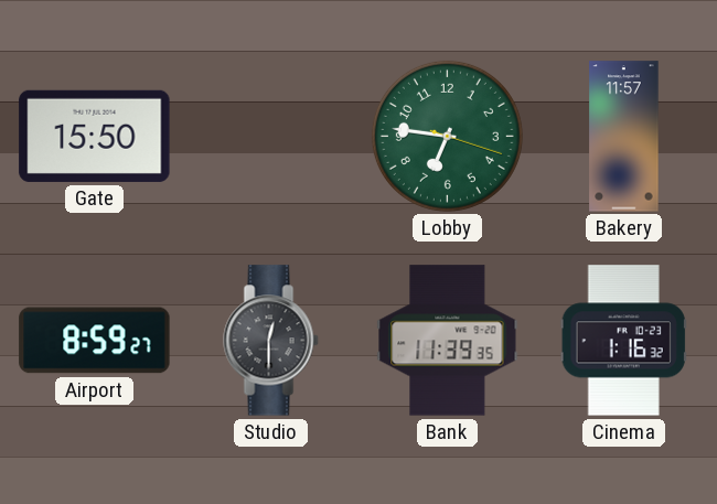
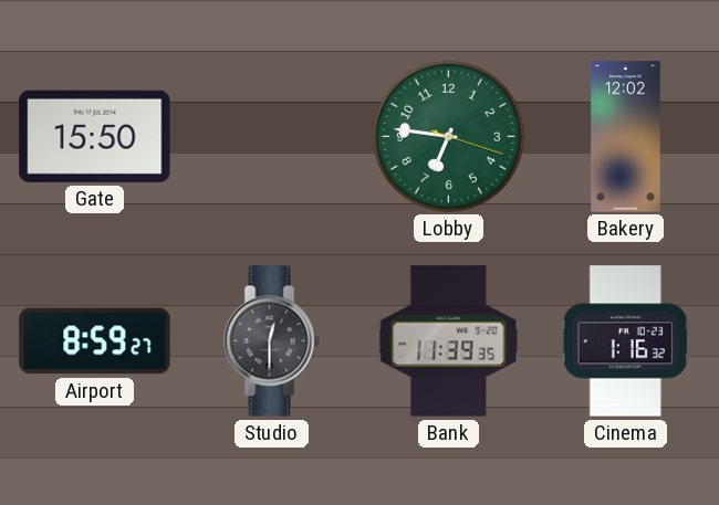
Bakery: 11:57 -> 12:02 (626, 137)
